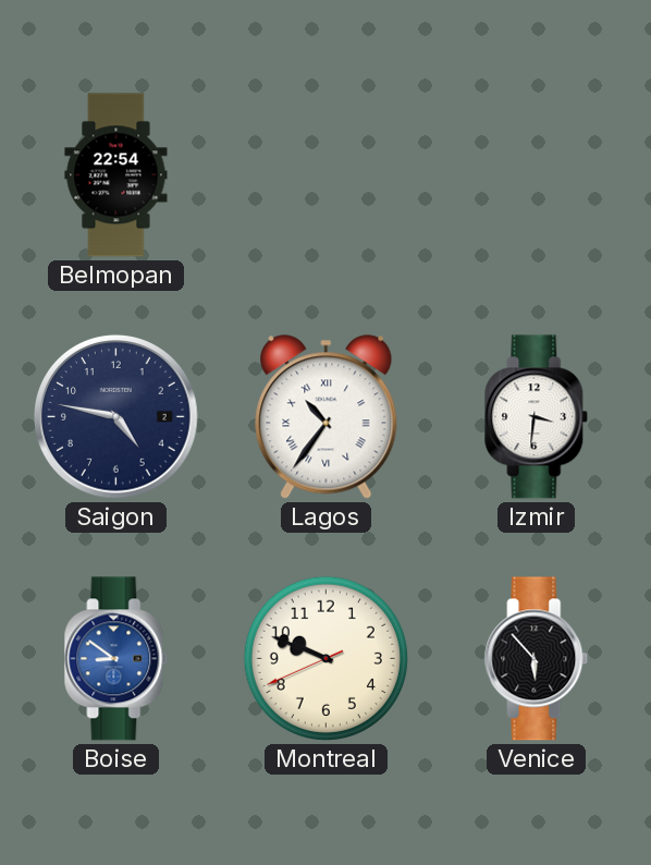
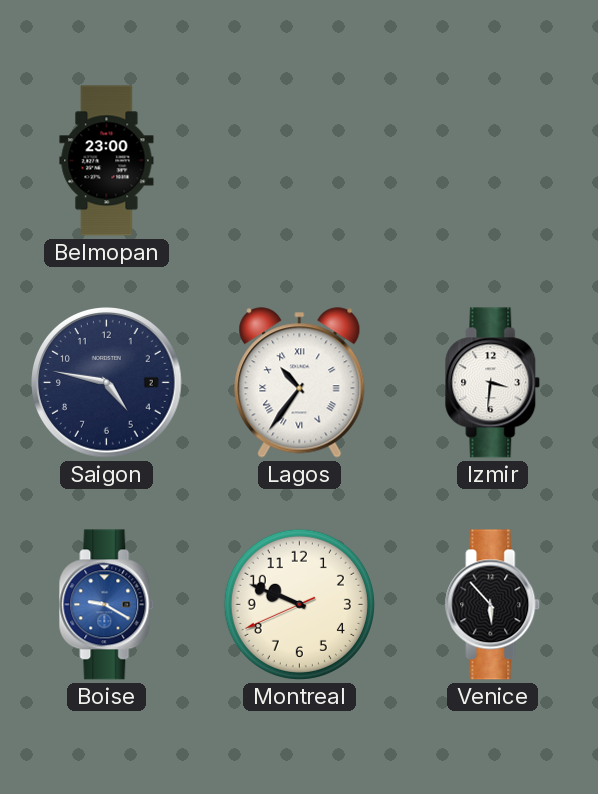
Belmopan: 22:54 -> 23:00 (107, 161)
Boise: 8:51 -> 9:20 (107, 605)
